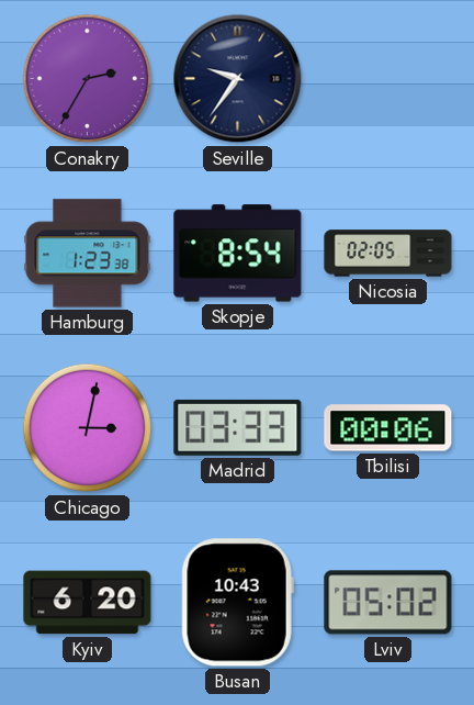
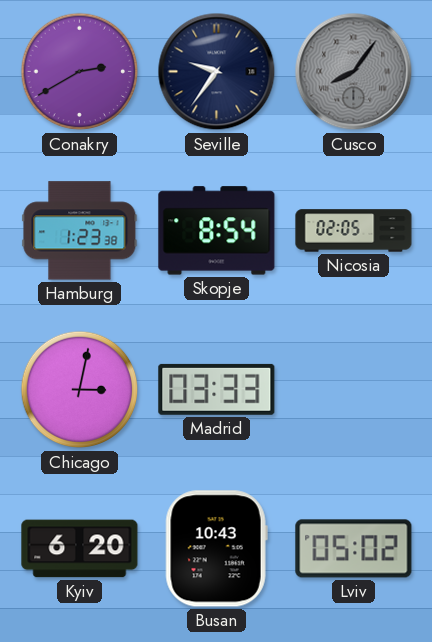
Conakry: 2:35 -> 2:40 (80, 72)
Cusco: none -> 8:06 (354, 72)
Tbilisi: 00:06 -> none (388, 428)
